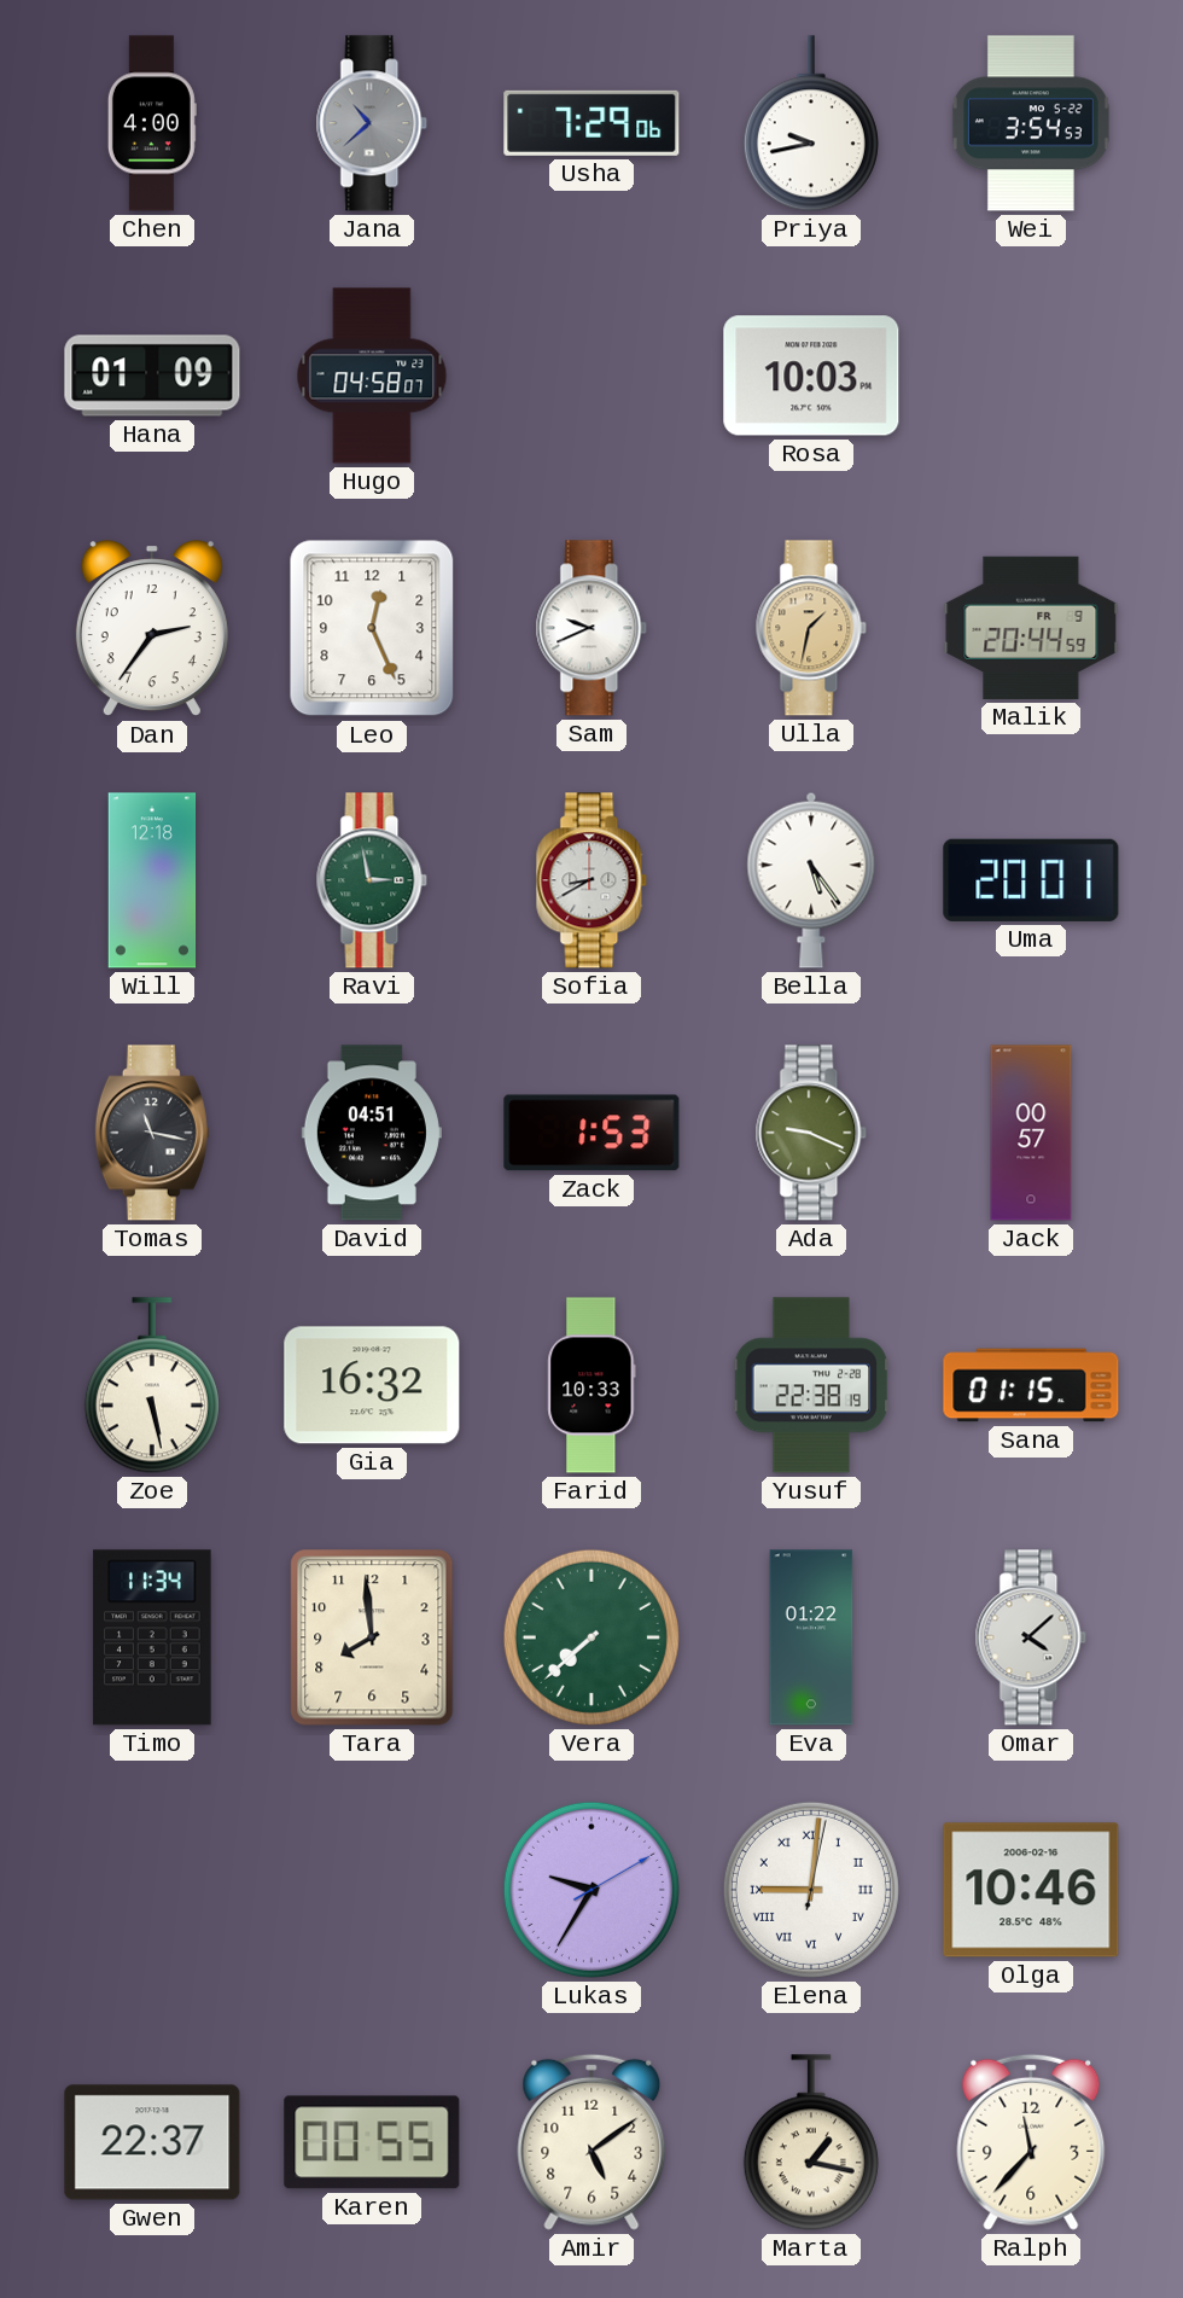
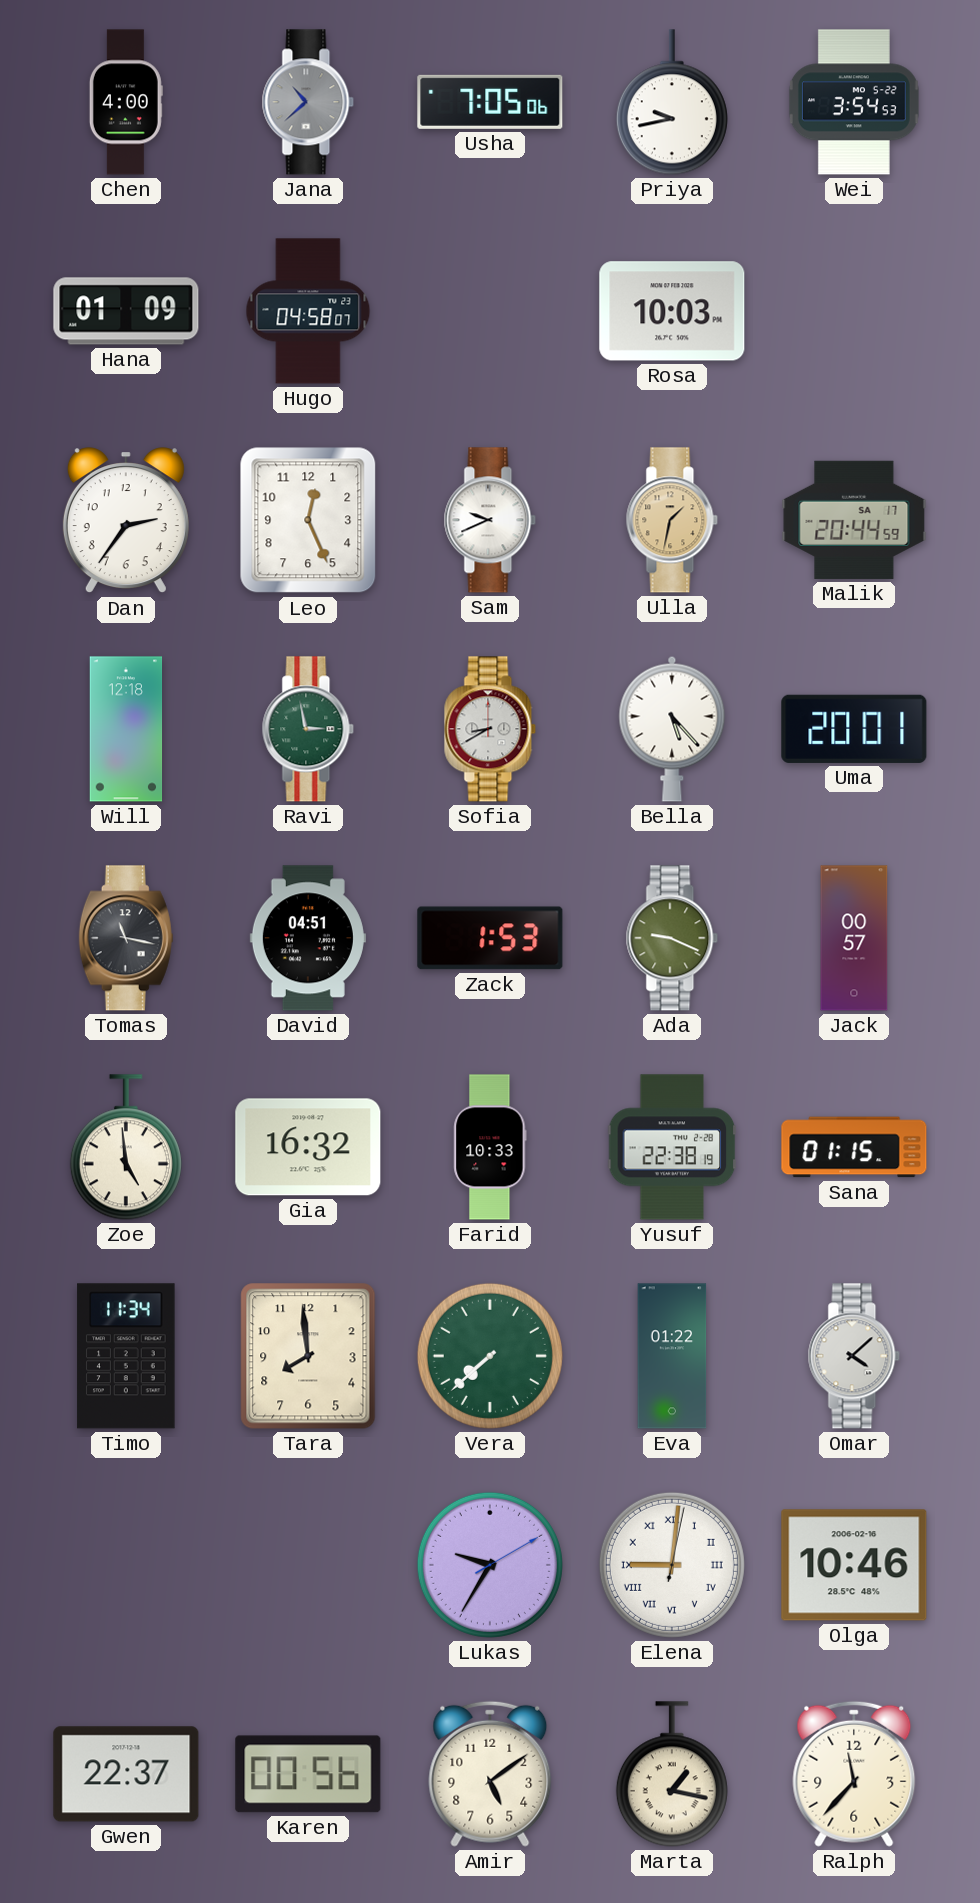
Usha: 7:29 -> 7:05 (490, 102)
Malik date: FR 9 -> SA 17 (854, 520)
Bella: 5:24 -> 5:23 (672, 729)
Zoe: 5:28 -> 4:59 (126, 1147)
Karen: 00:55 -> 00:56 (308, 1774)
